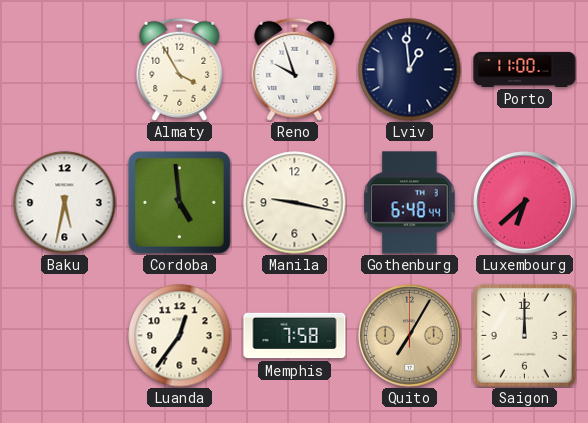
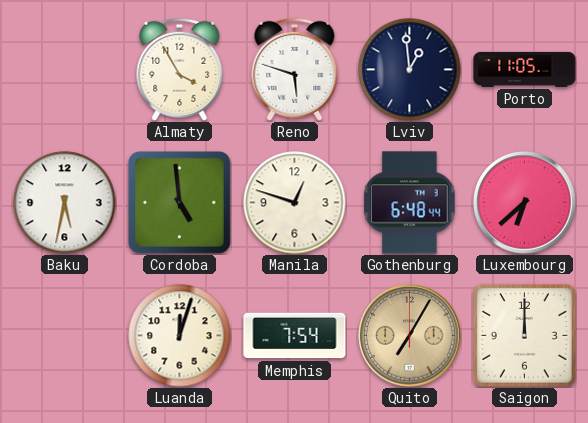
Reno: 9:57 -> 5:48 (295, 69)
Porto: 11:00 -> 11:05 (525, 69)
Manila: 9:17 -> 12:48 (295, 203)
Luanda: 12:36 -> 12:03 (180, 336)
Memphis: 7:58 -> 7:54 (295, 336)
